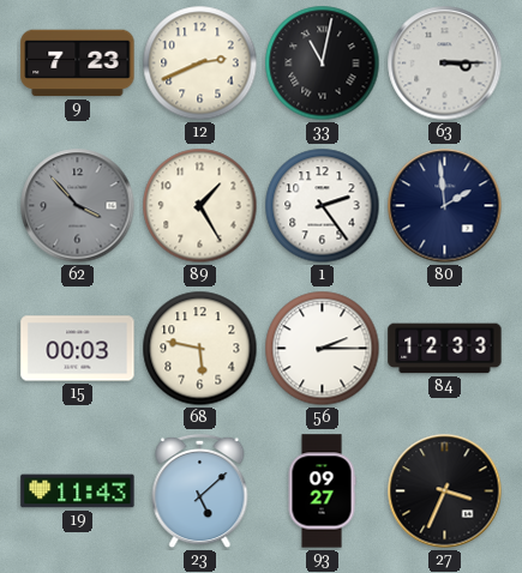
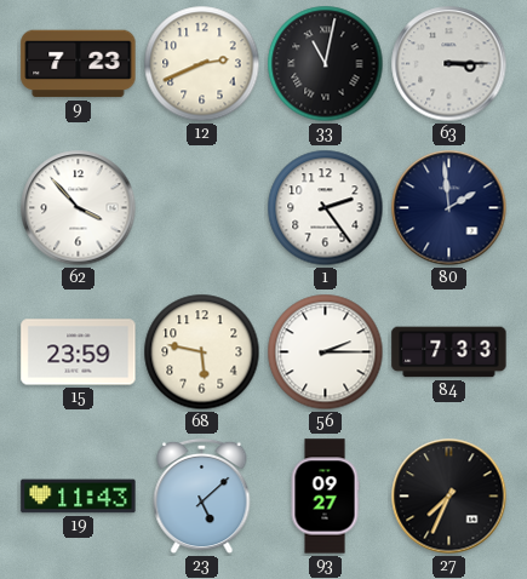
62 dial: grey -> white (79, 208)
89: 1:25 -> none (200, 206)
15: 00:03 -> 23:59 (79, 352)
84: 12:33 -> 7:33 (449, 352)
27: 3:34 -> 7:34 (449, 497)
